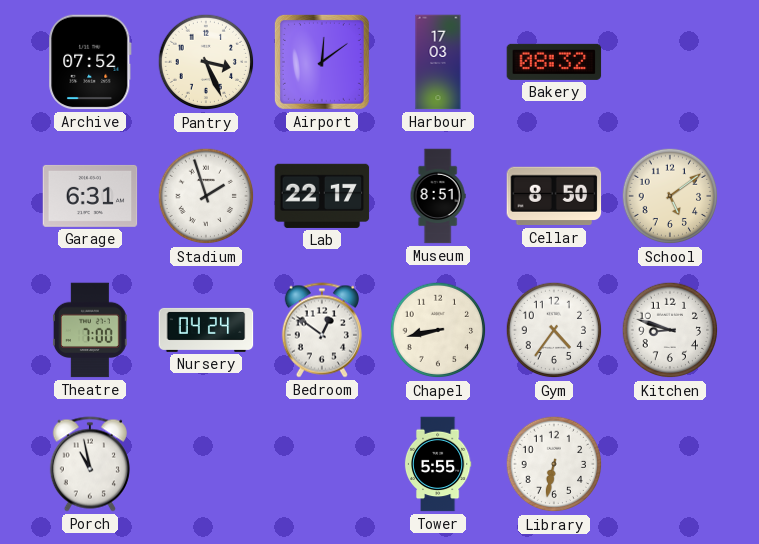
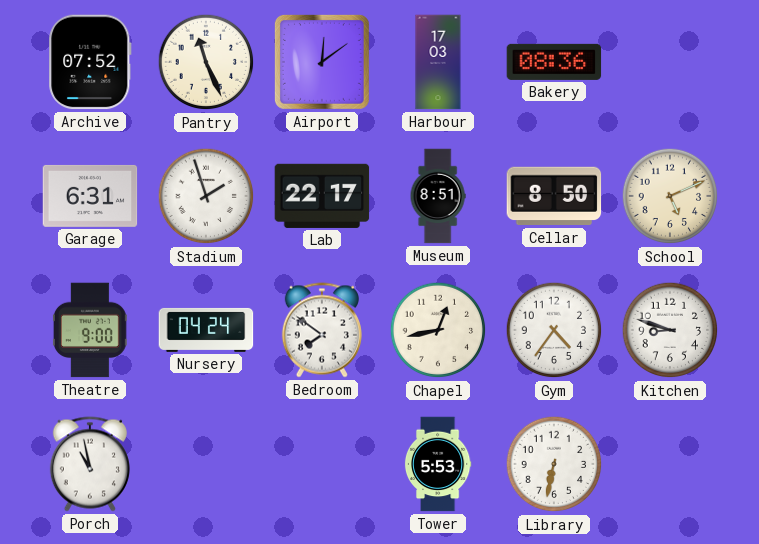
Pantry: 3:26 -> 11:26 (206, 62)
Bakery: 08:32 -> 08:36 (554, 62)
School: 5:09 -> 5:11 (670, 196)
Theatre: 7:00 -> 9:00 (90, 330)
Bedroom: 12:51 -> 7:51 (322, 330)
Chapel: 8:43 -> 12:43 (438, 330)
Tower: 5:55 -> 5:53 (438, 464)
